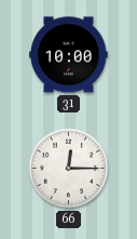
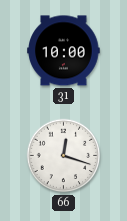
66: 12:15 -> 12:18 (64, 156)
